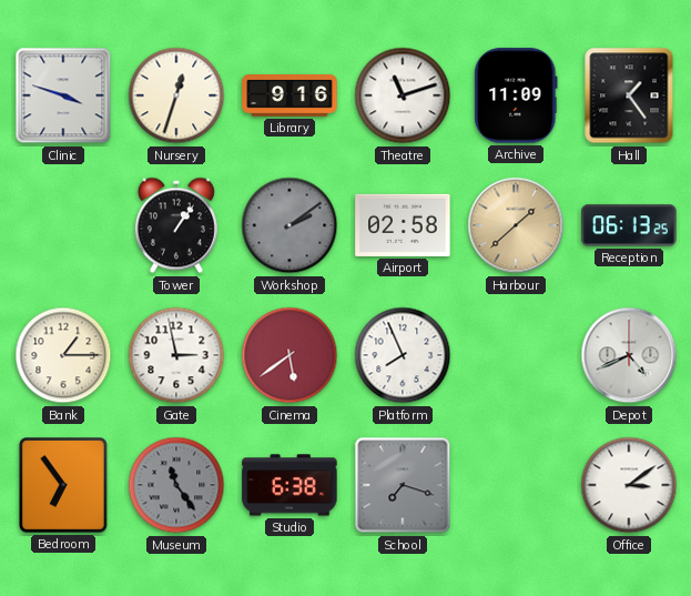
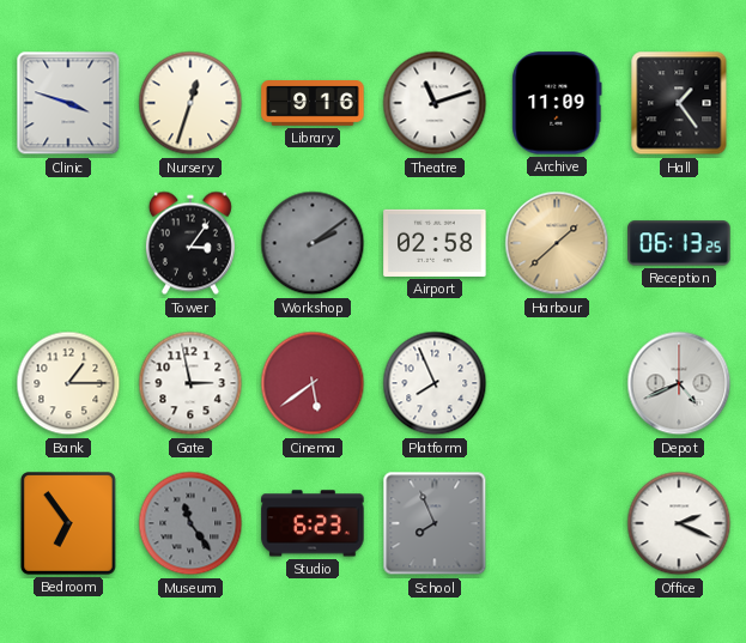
Tower: 1:06 -> 3:06 (190, 243)
Studio: 6:38 -> 6:23 (313, 523)
School: 7:18 -> 7:56 (435, 523)
Office: 3:09 -> 2:19 (679, 523)
